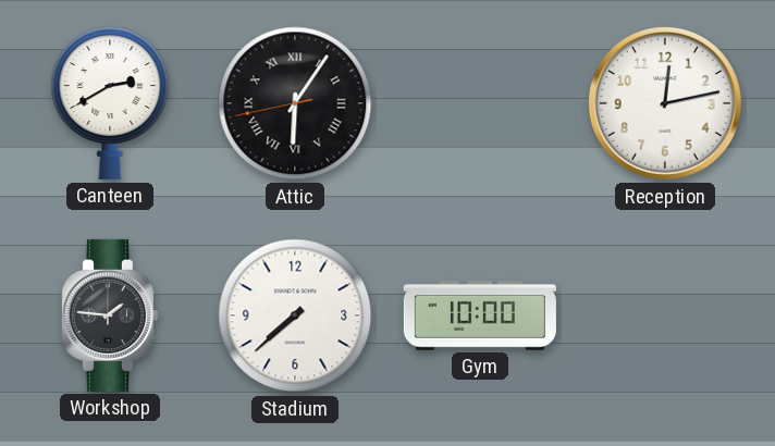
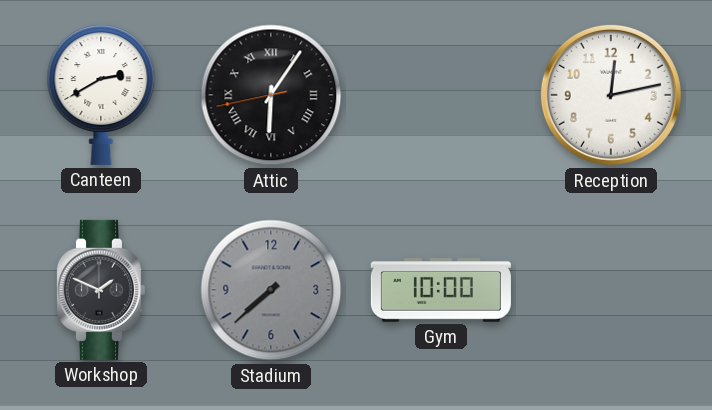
Workshop: 1:46 -> 1:49 (100, 290)
Stadium dial: white -> grey (271, 290)
